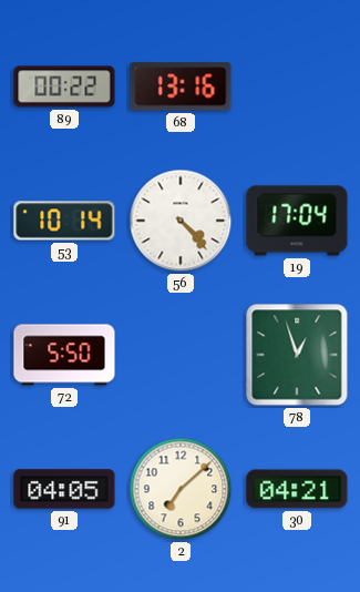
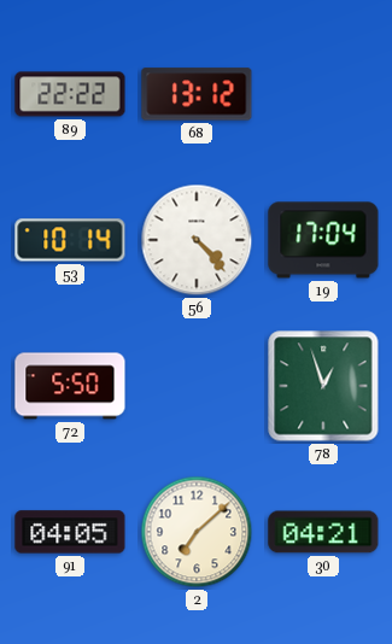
89: 00:22 -> 22:22 (70, 94)
68: 13:16 -> 13:12 (197, 94)
